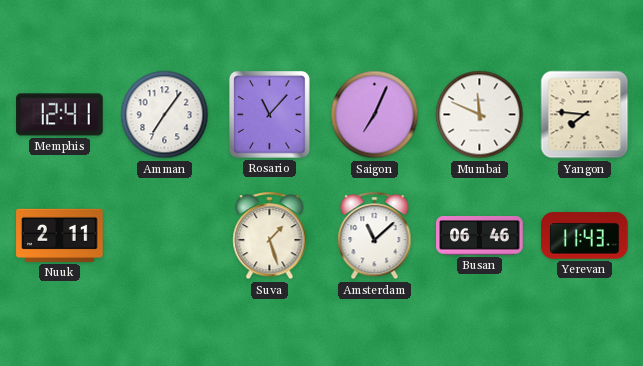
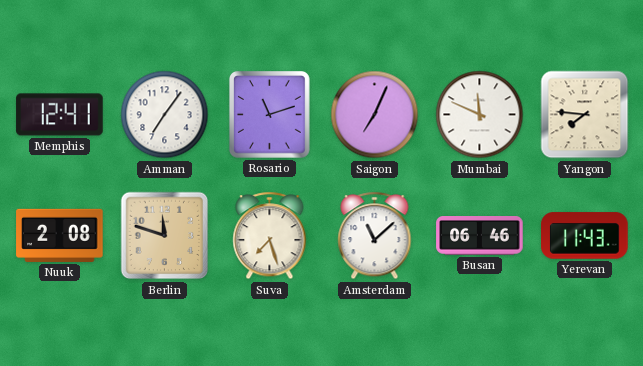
Rosario: 11:07 -> 11:12 (269, 115)
Nuuk: 2:11 -> 2:08 (60, 235)
Berlin: none -> 11:48 (165, 236)
Suva: 1:27 -> 7:27 (270, 236)
